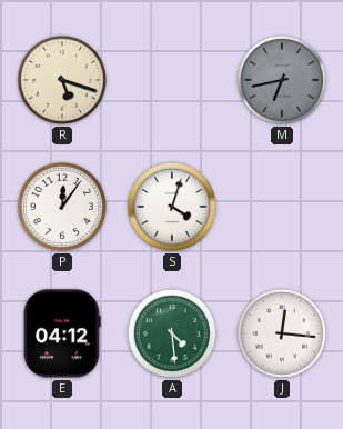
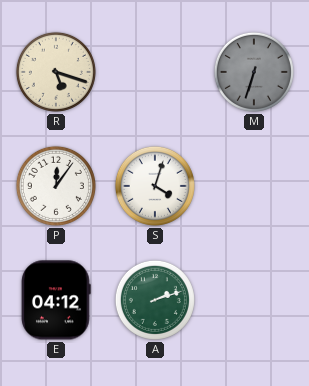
M: 6:43 -> 6:33 (254, 72)
A: 4:29 -> 2:12 (155, 300)
J: 12:16 -> none (282, 333)
